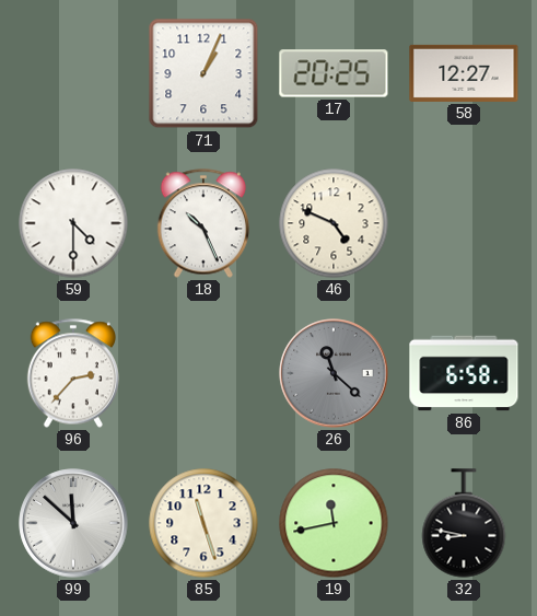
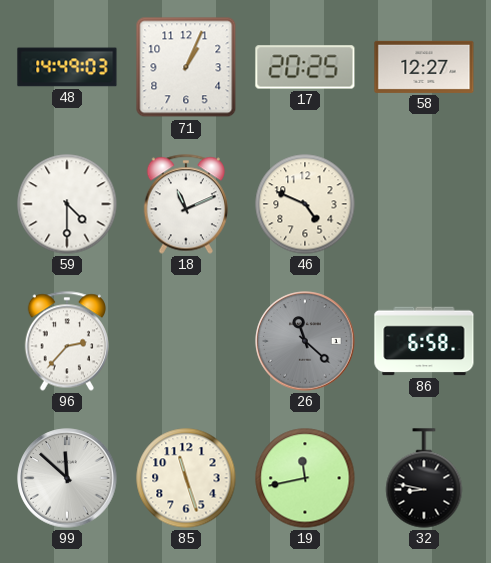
48: none -> 14:49 (67, 67)
18: 10:26 -> 11:11 (185, 204)
